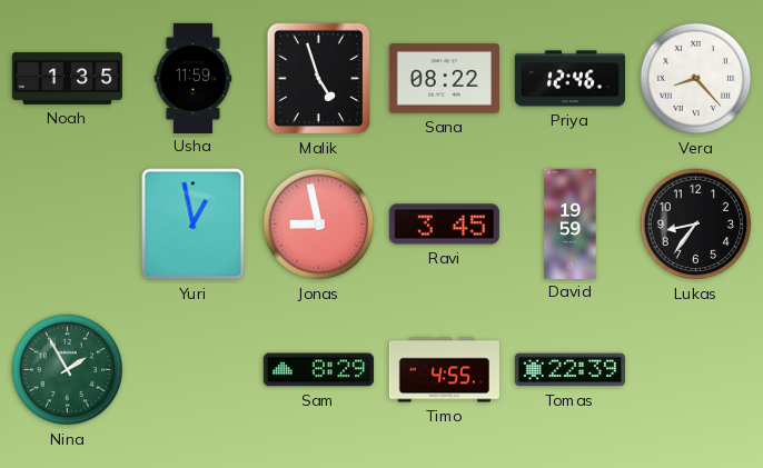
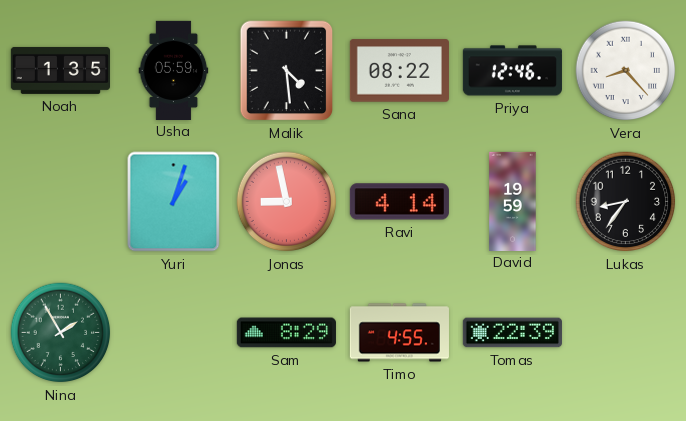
Usha: 11:59 -> 05:59 (174, 70)
Malik: 4:57 -> 4:29 (287, 71)
Yuri: 12:58 -> 1:03 (174, 202)
Ravi: 3:45 -> 4:14 (399, 202)
